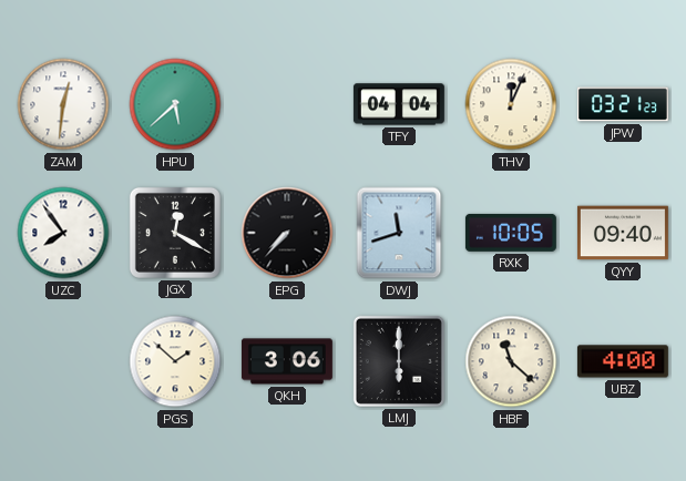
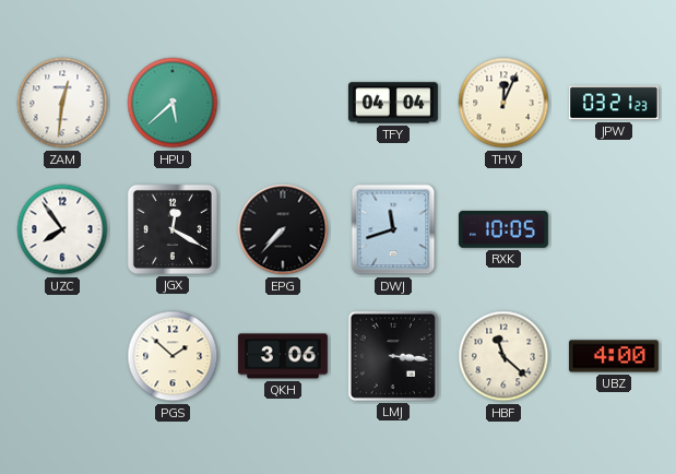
QYY: 09:40 -> none (623, 233)
LMJ: 6:00 -> 3:16 (393, 356)
